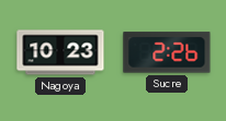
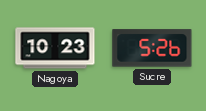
Sucre: 2:26 -> 5:26 (152, 48)
